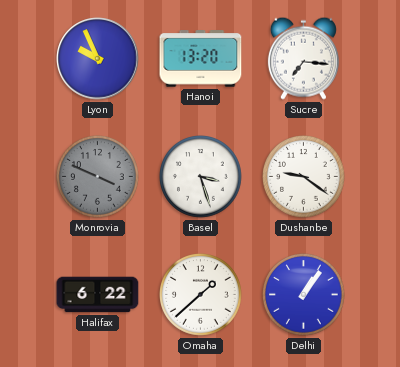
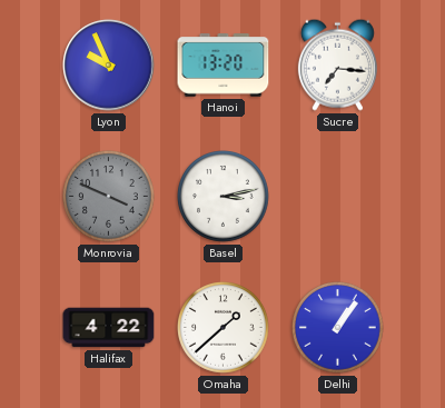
Basel: 3:27 -> 3:13 (224, 197)
Dushanbe: 9:21 -> none (304, 177)
Halifax: 6:22 -> 4:22 (109, 328)
